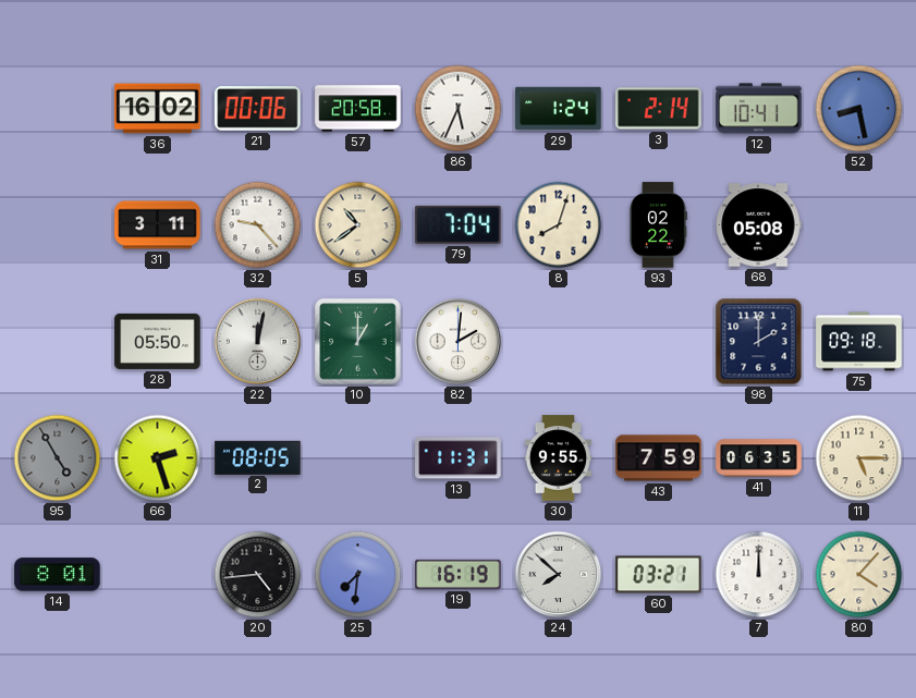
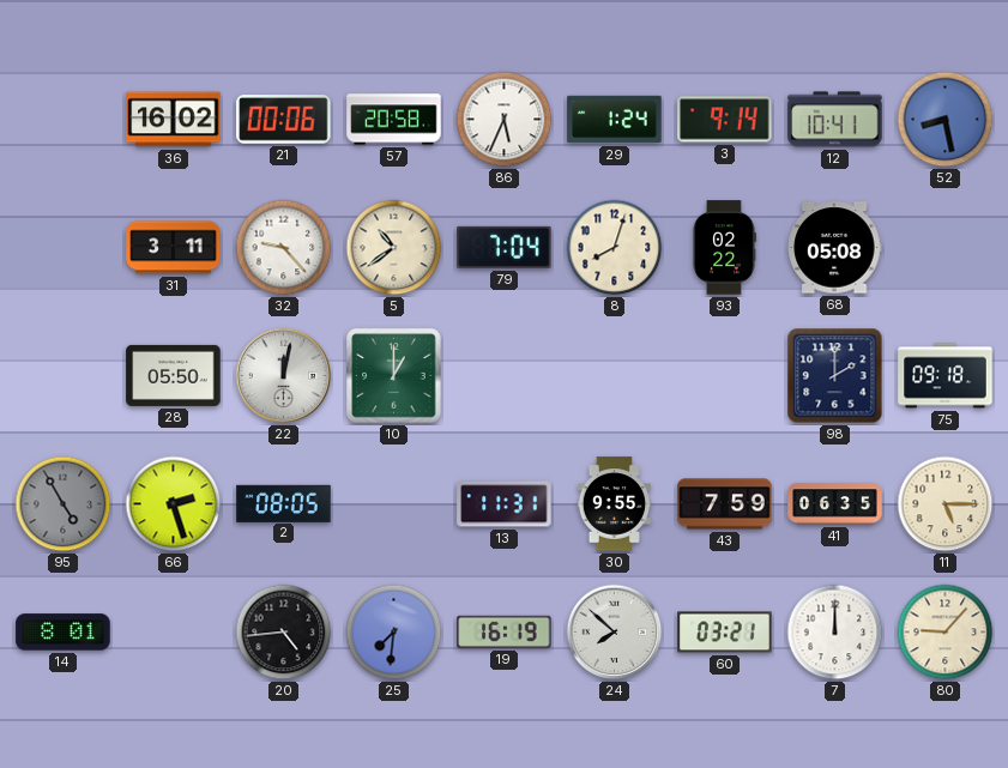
3: 2:14 -> 9:14 (725, 120)
82: 2:01 -> none (459, 342)
80: 4:07 -> 9:07 (946, 633)
